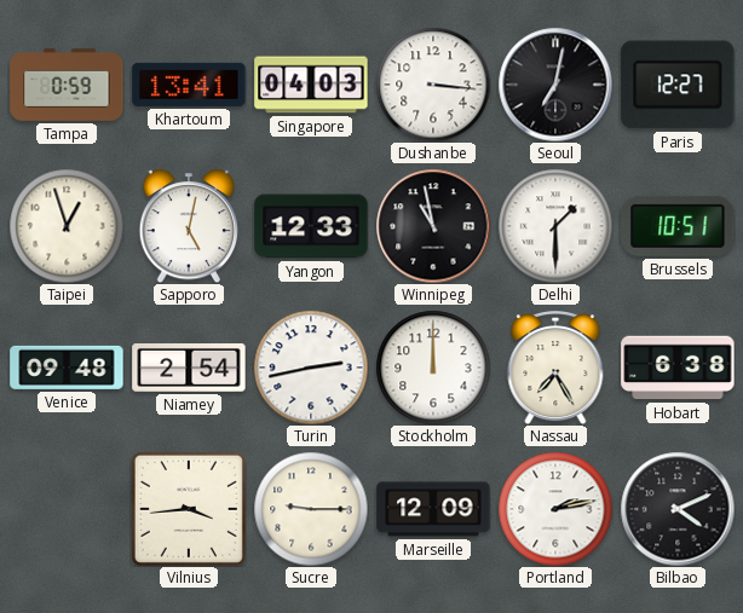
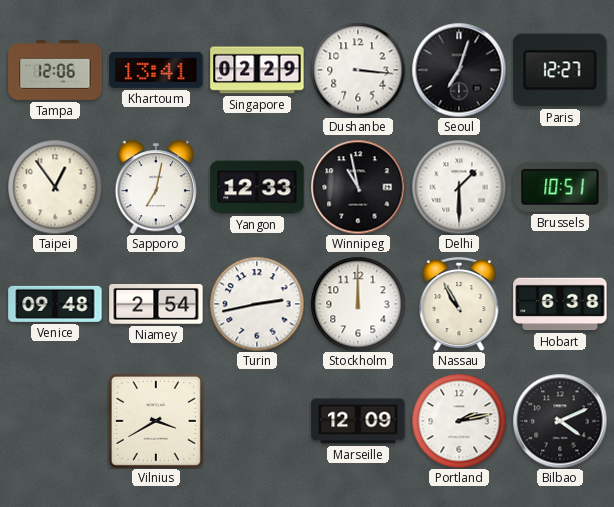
Tampa: 0:59 -> 12:06 (55, 71)
Singapore: 04:03 -> 02:29 (257, 70)
Seoul: 7:02 -> 7:03 (459, 70)
Taipei: 12:57 -> 12:54 (55, 187)
Sapporo: 5:02 -> 7:02 (156, 187)
Nassau: 7:25 -> 10:55 (459, 304)
Vilnius: 3:44 -> 3:40 (156, 421)
Sucre: 9:15 -> none (311, 509)
